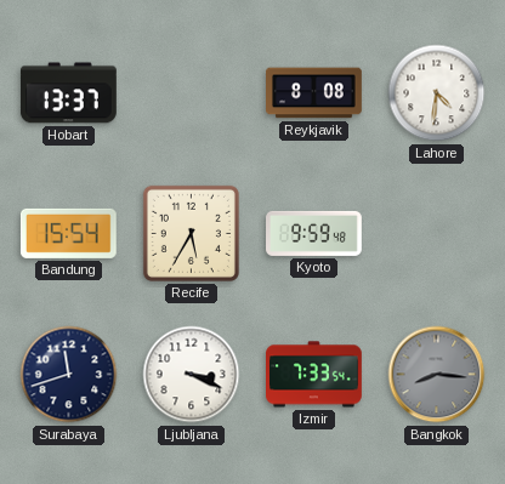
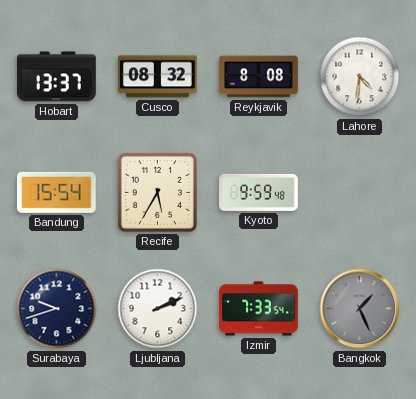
Cusco: none -> 08:32 (158, 77)
Surabaya: 11:42 -> 9:42 (57, 309)
Ljubljana: 3:19 -> 2:11 (158, 309)
Bangkok: 8:16 -> 1:26 (360, 309)
